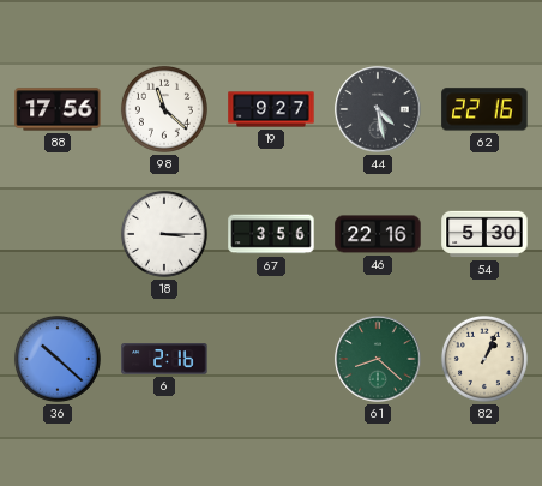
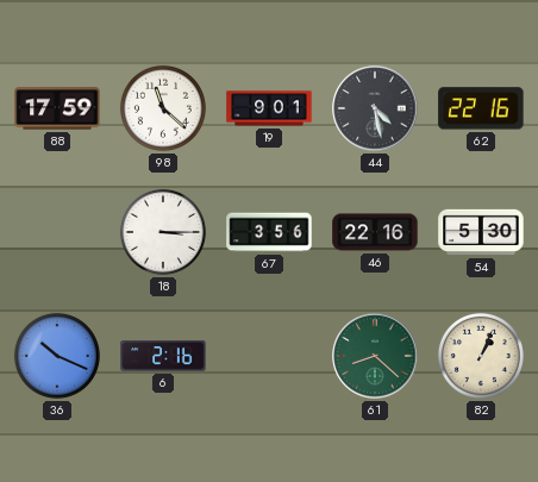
88: 17:56 -> 17:59 (57, 108)
19: 9:27 -> 9:01 (269, 108)
36: 10:22 -> 10:19 (57, 356)
